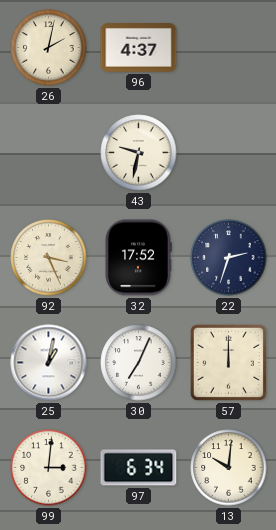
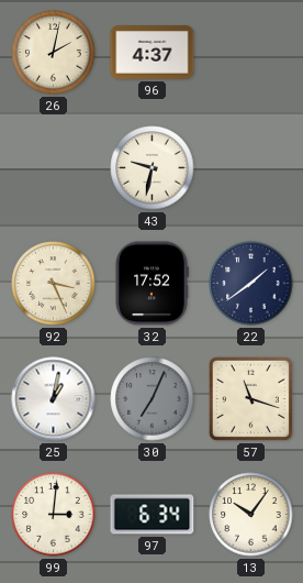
22: 2:33 -> 1:39 (251, 284)
30 dial: white -> grey (153, 399)
57: 12:00 -> 11:18 (250, 398)
13: 10:01 -> 10:06 (251, 515)
